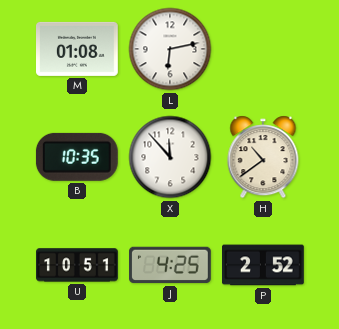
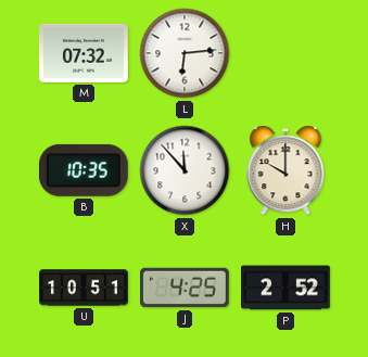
M: 01:08 -> 07:32 (85, 53)
L: 6:13 -> 6:14 (185, 53)
H: 10:39 -> 10:00 (285, 170)
